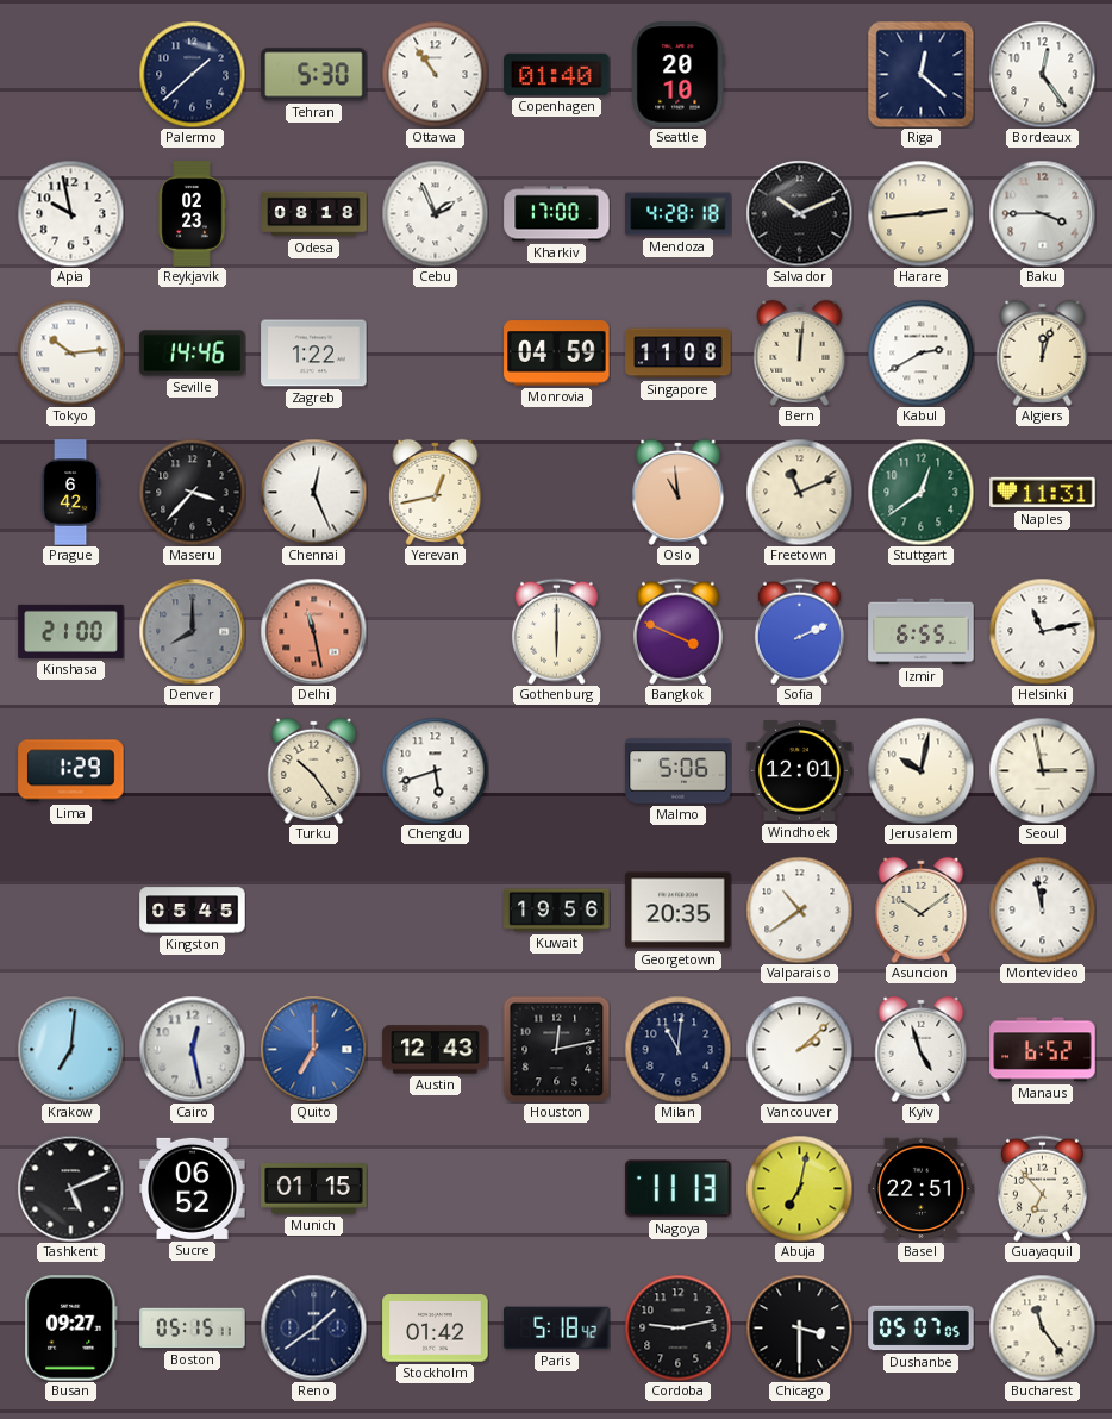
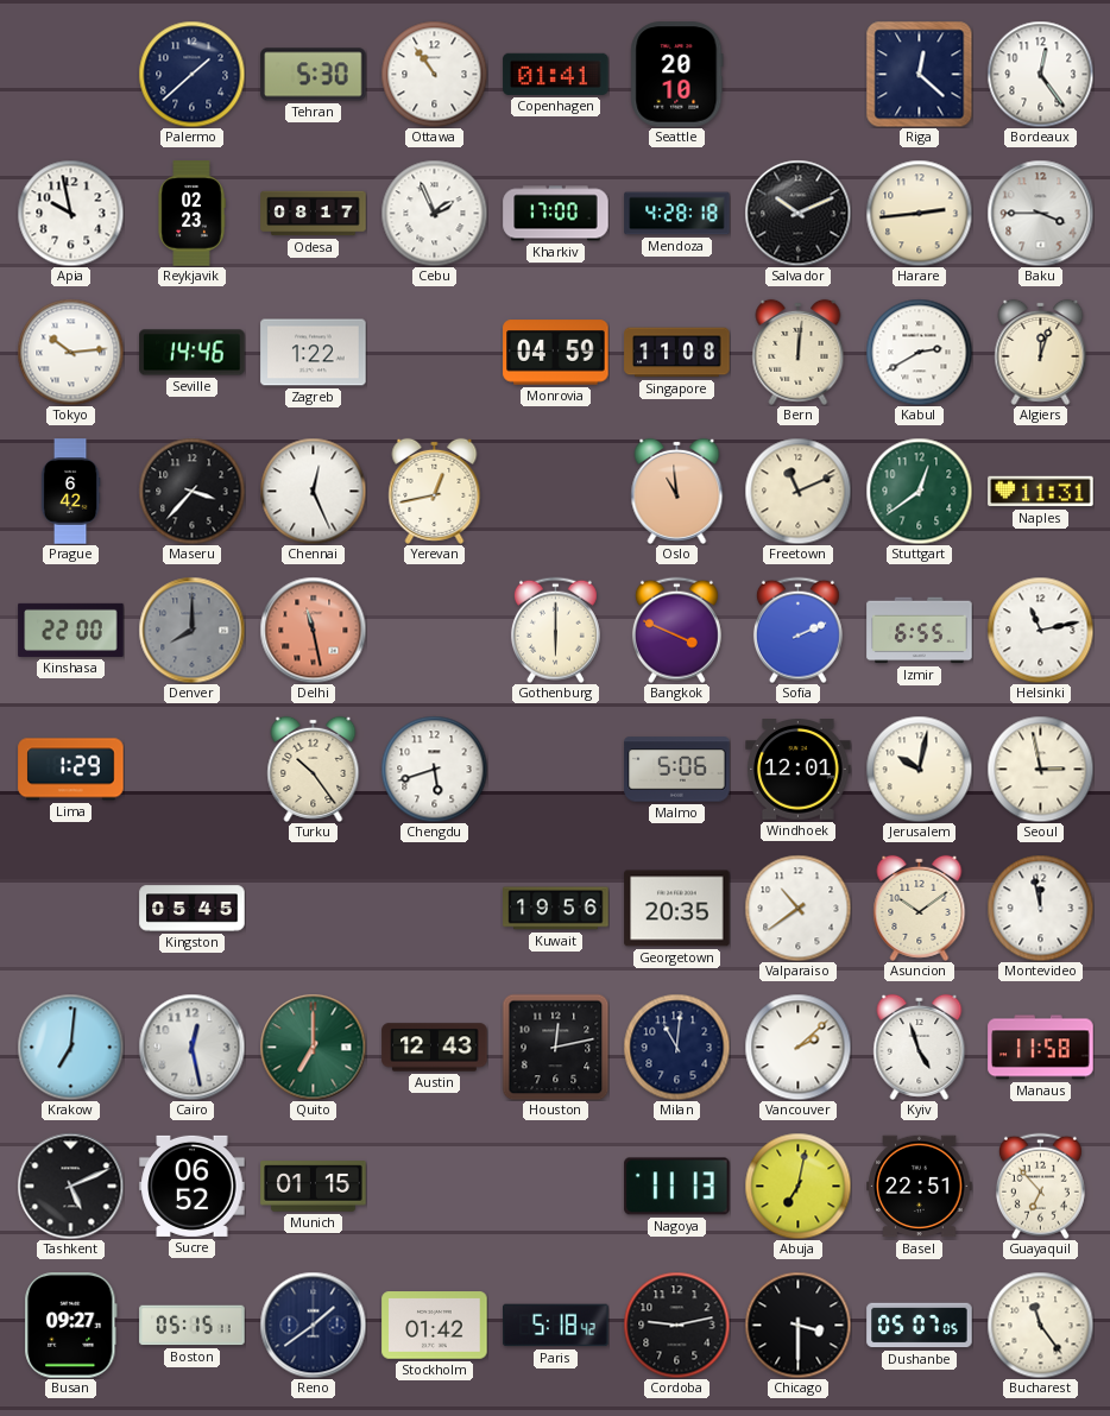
Copenhagen: 01:40 -> 01:41 (556, 74)
Odesa: 08:18 -> 08:17 (314, 214)
Kinshasa: 21:00 -> 22:00 (71, 630)
Quito dial: blue -> green (313, 1047)
Manaus: 6:52 -> 11:58 (1041, 1048)
